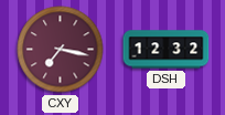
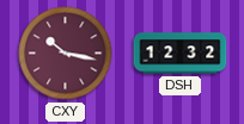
CXY: 7:17 -> 10:17 (66, 54)
